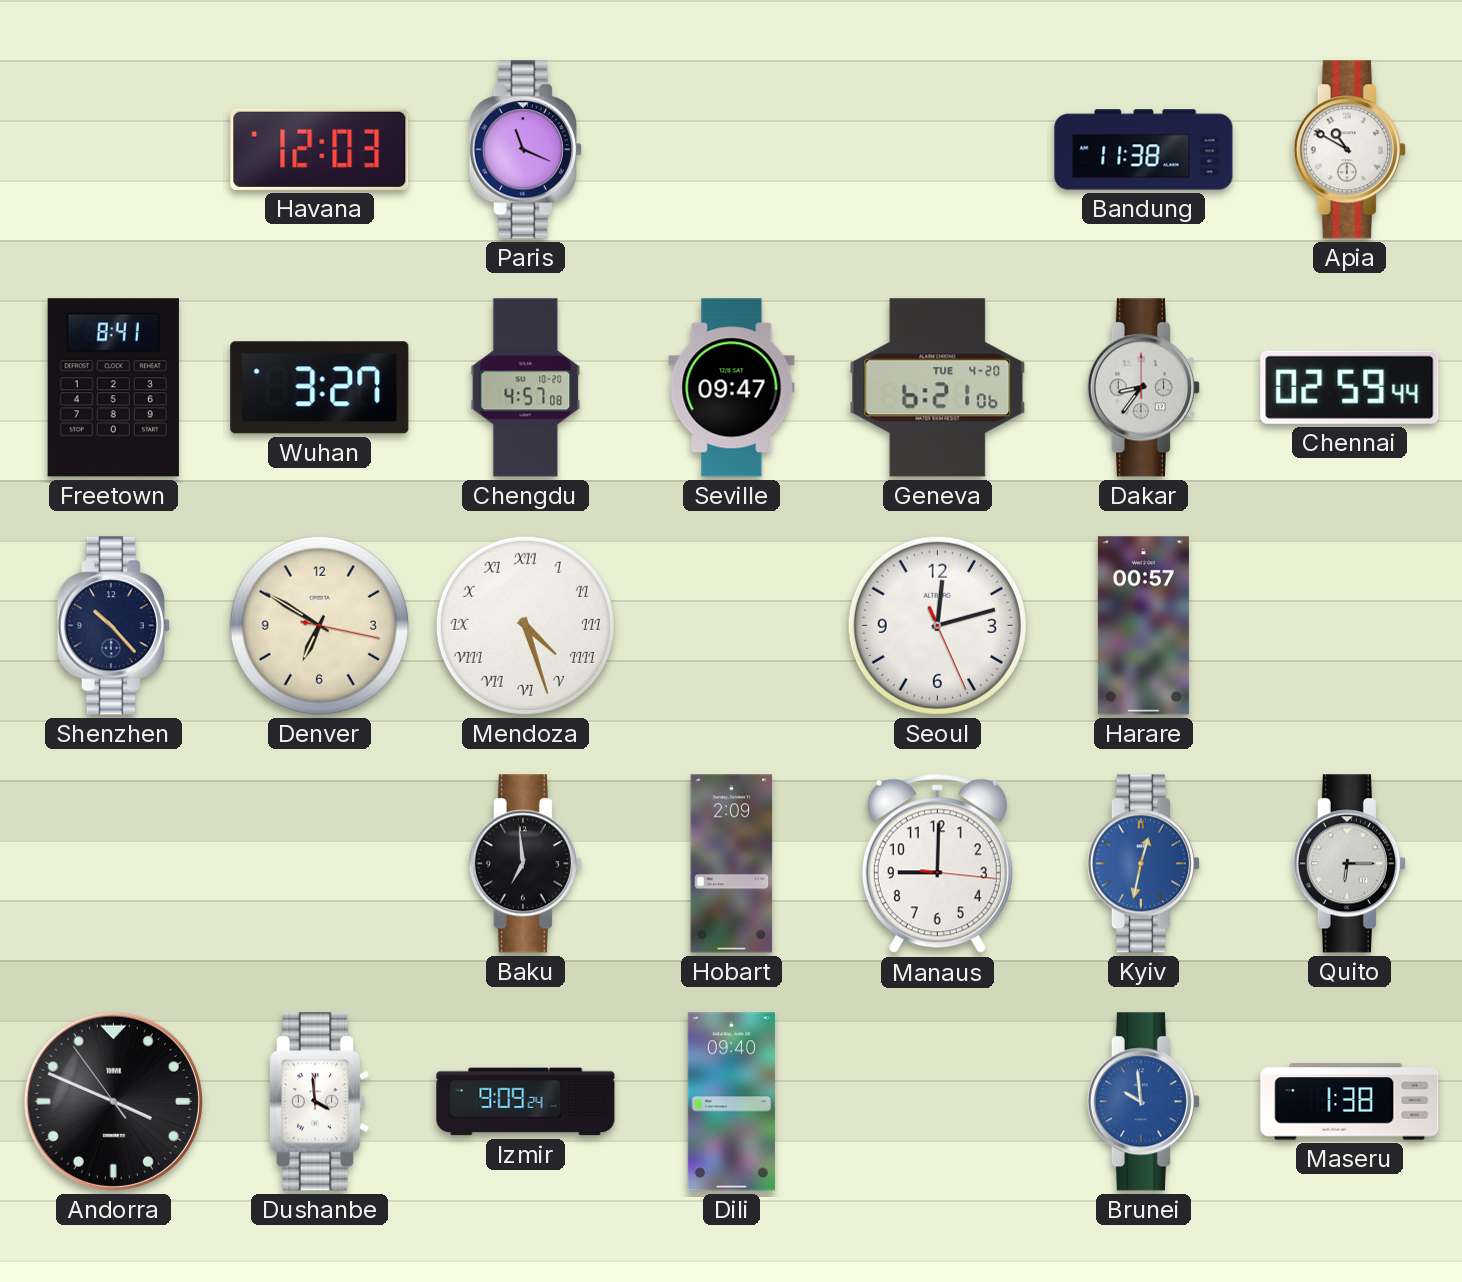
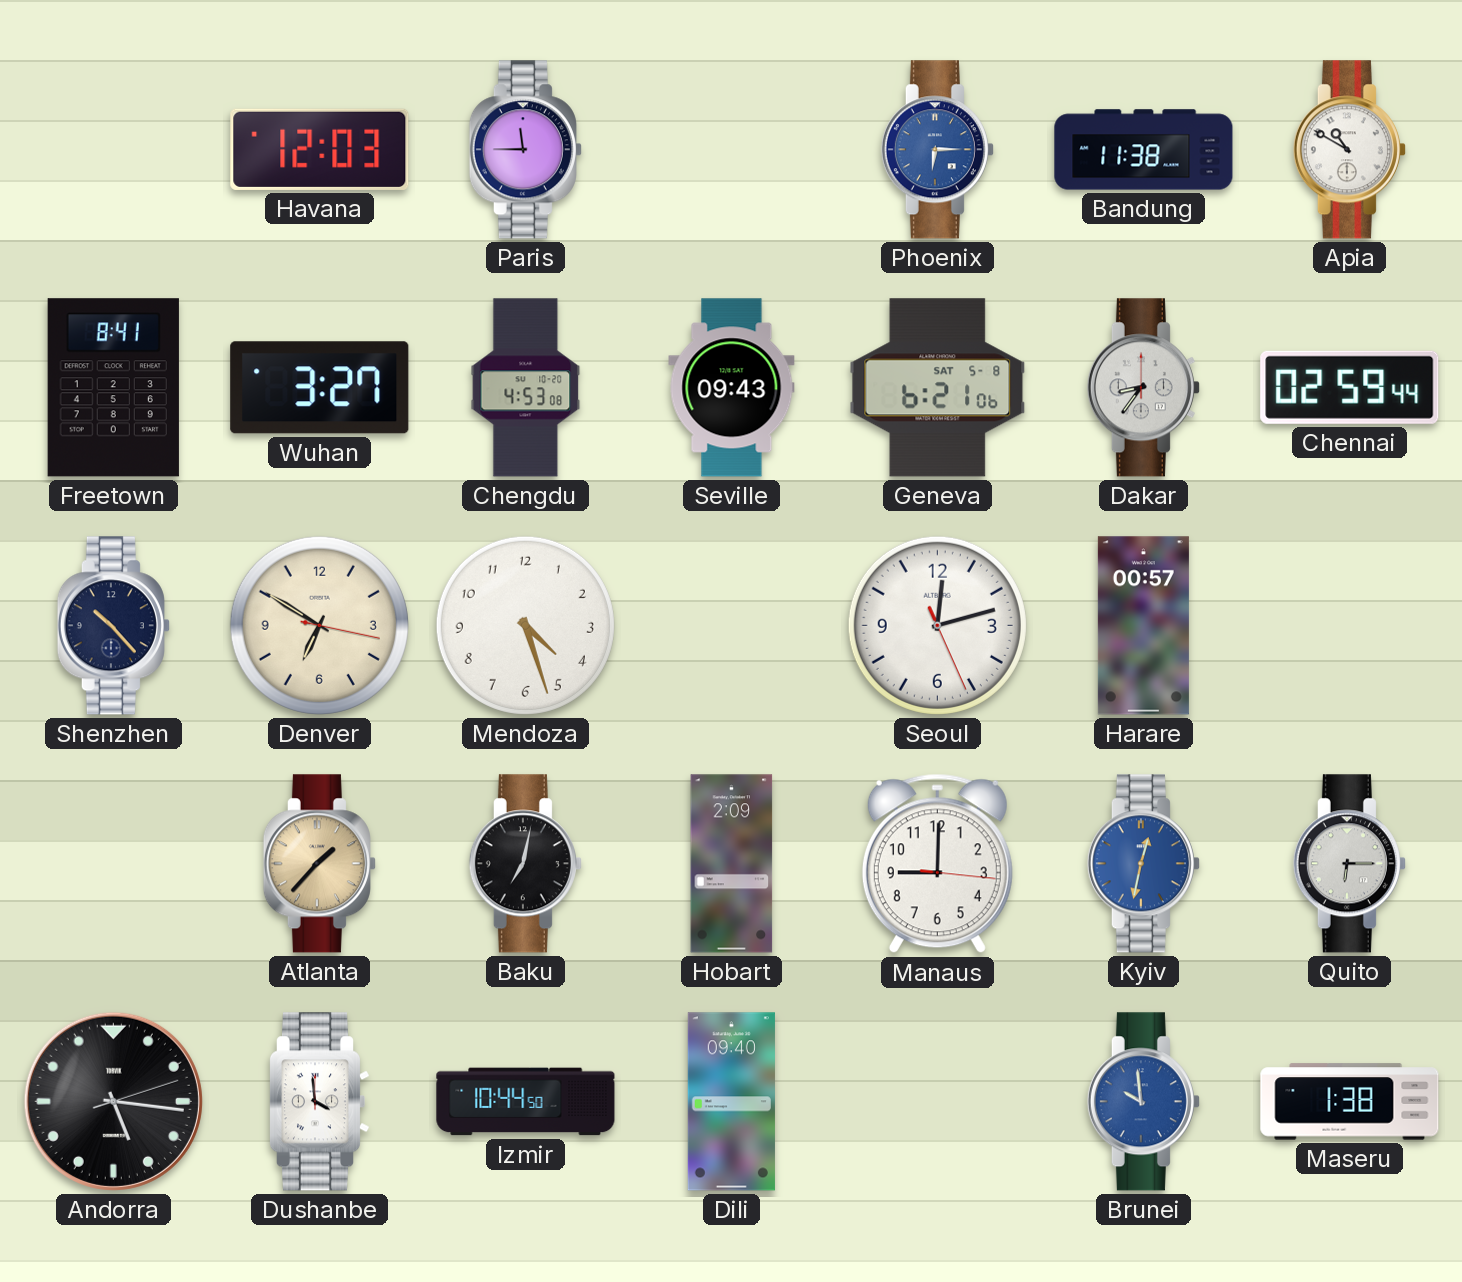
Paris: 11:19 -> 11:45 (525, 150)
Phoenix: none -> 6:15 (937, 150)
Chengdu: 4:57 -> 4:53 (526, 388)
Seville: 09:47 -> 09:43 (732, 388)
Geneva date: TUE 4-20 -> SAT 5-8 (938, 388)
Mendoza numerals: Roman -> Arabic (525, 625)
Atlanta: none -> 1:37 (319, 864)
Baku: 6:59 -> 7:02 (525, 864)
Andorra: 3:48 -> 5:16 (113, 1101)
Izmir: 9:09 -> 10:44 (526, 1102)
